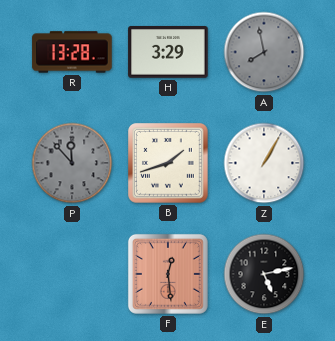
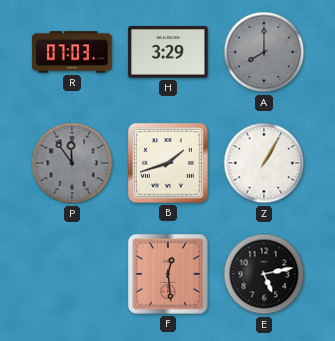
R: 13:28 -> 07:03 (72, 52)
A: 7:58 -> 8:00 (264, 52)
P: 11:53 -> 11:54 (72, 163)
